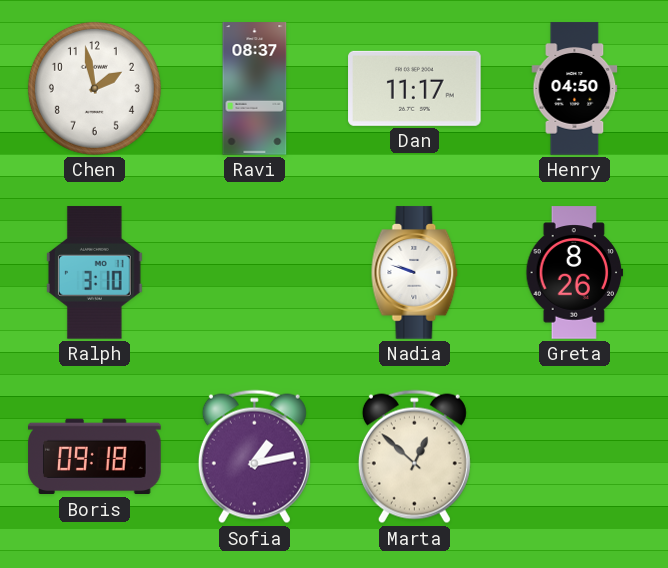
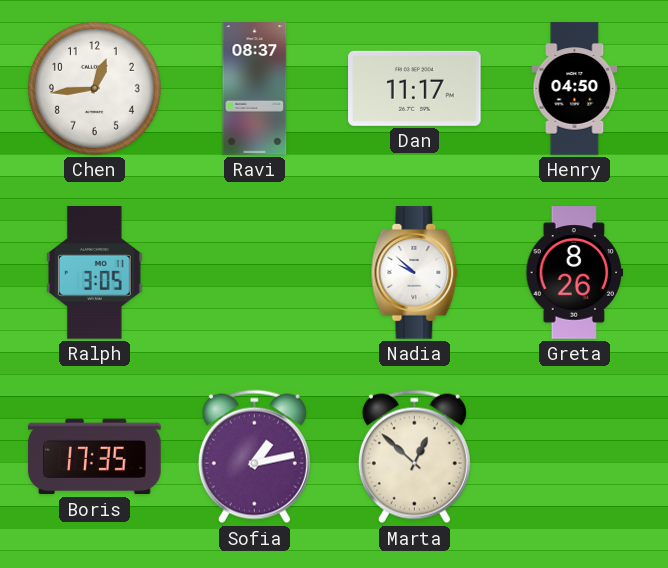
Chen: 1:58 -> 12:44 (94, 88)
Ralph: 3:10 -> 3:05 (95, 273)
Nadia: 9:48 -> 9:52 (415, 273)
Boris: 09:18 -> 17:35 (95, 457)
